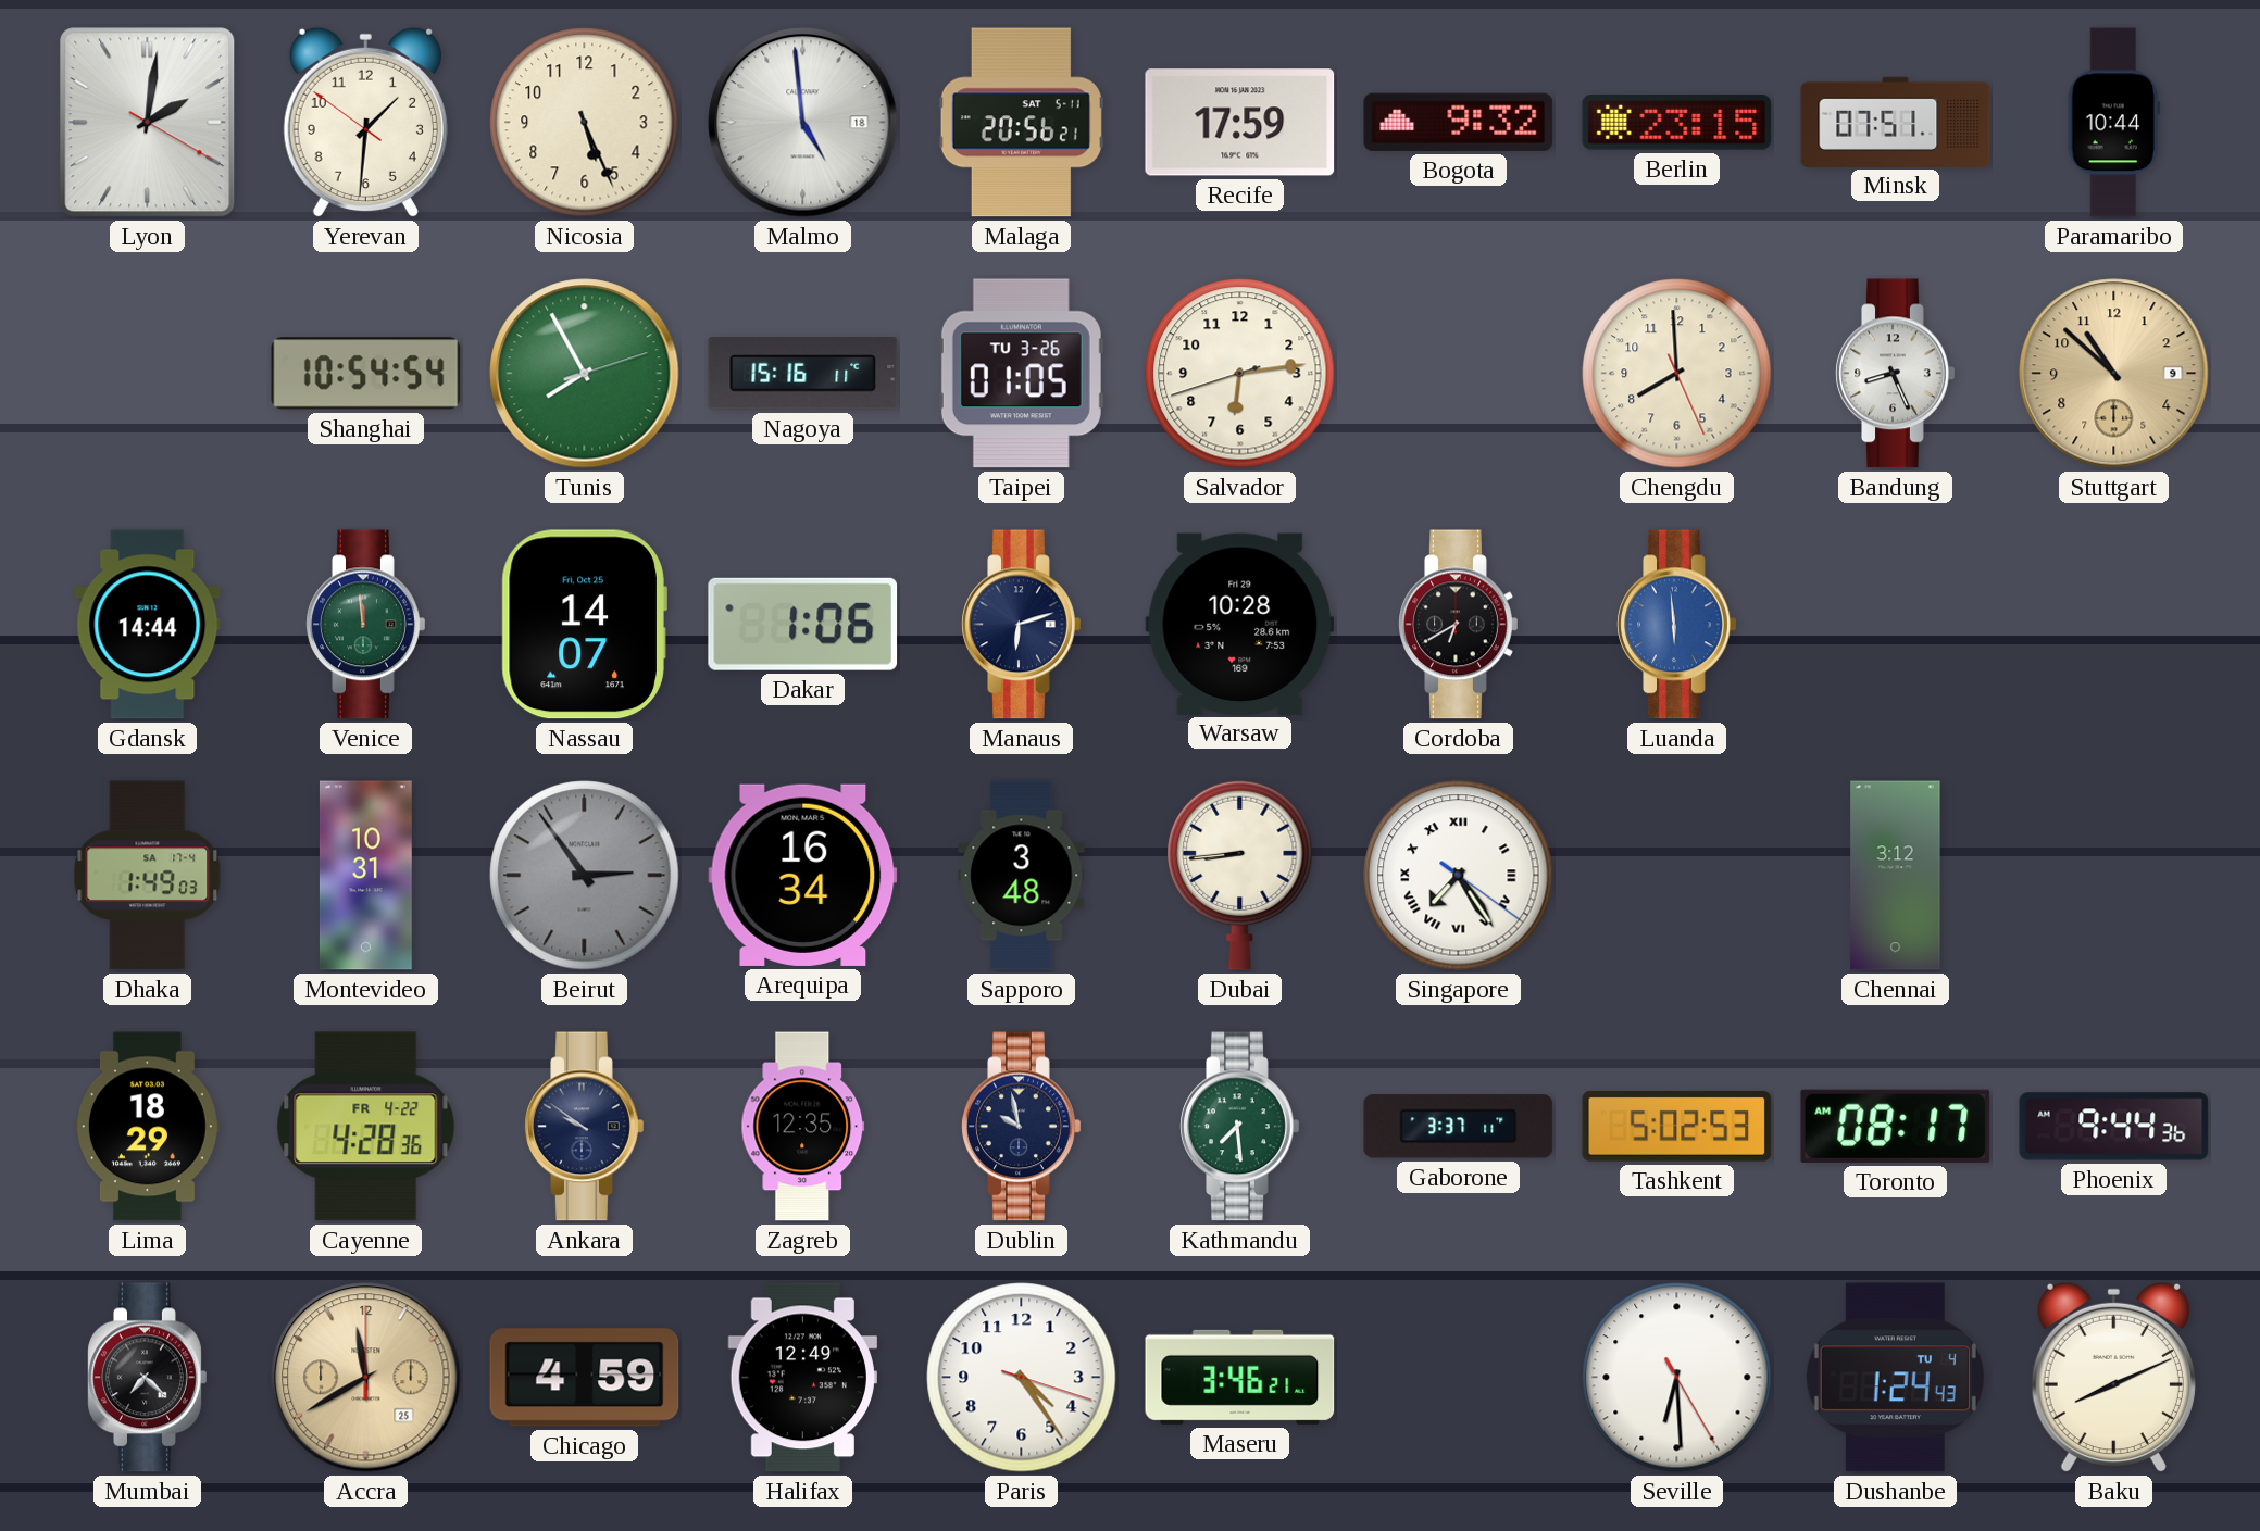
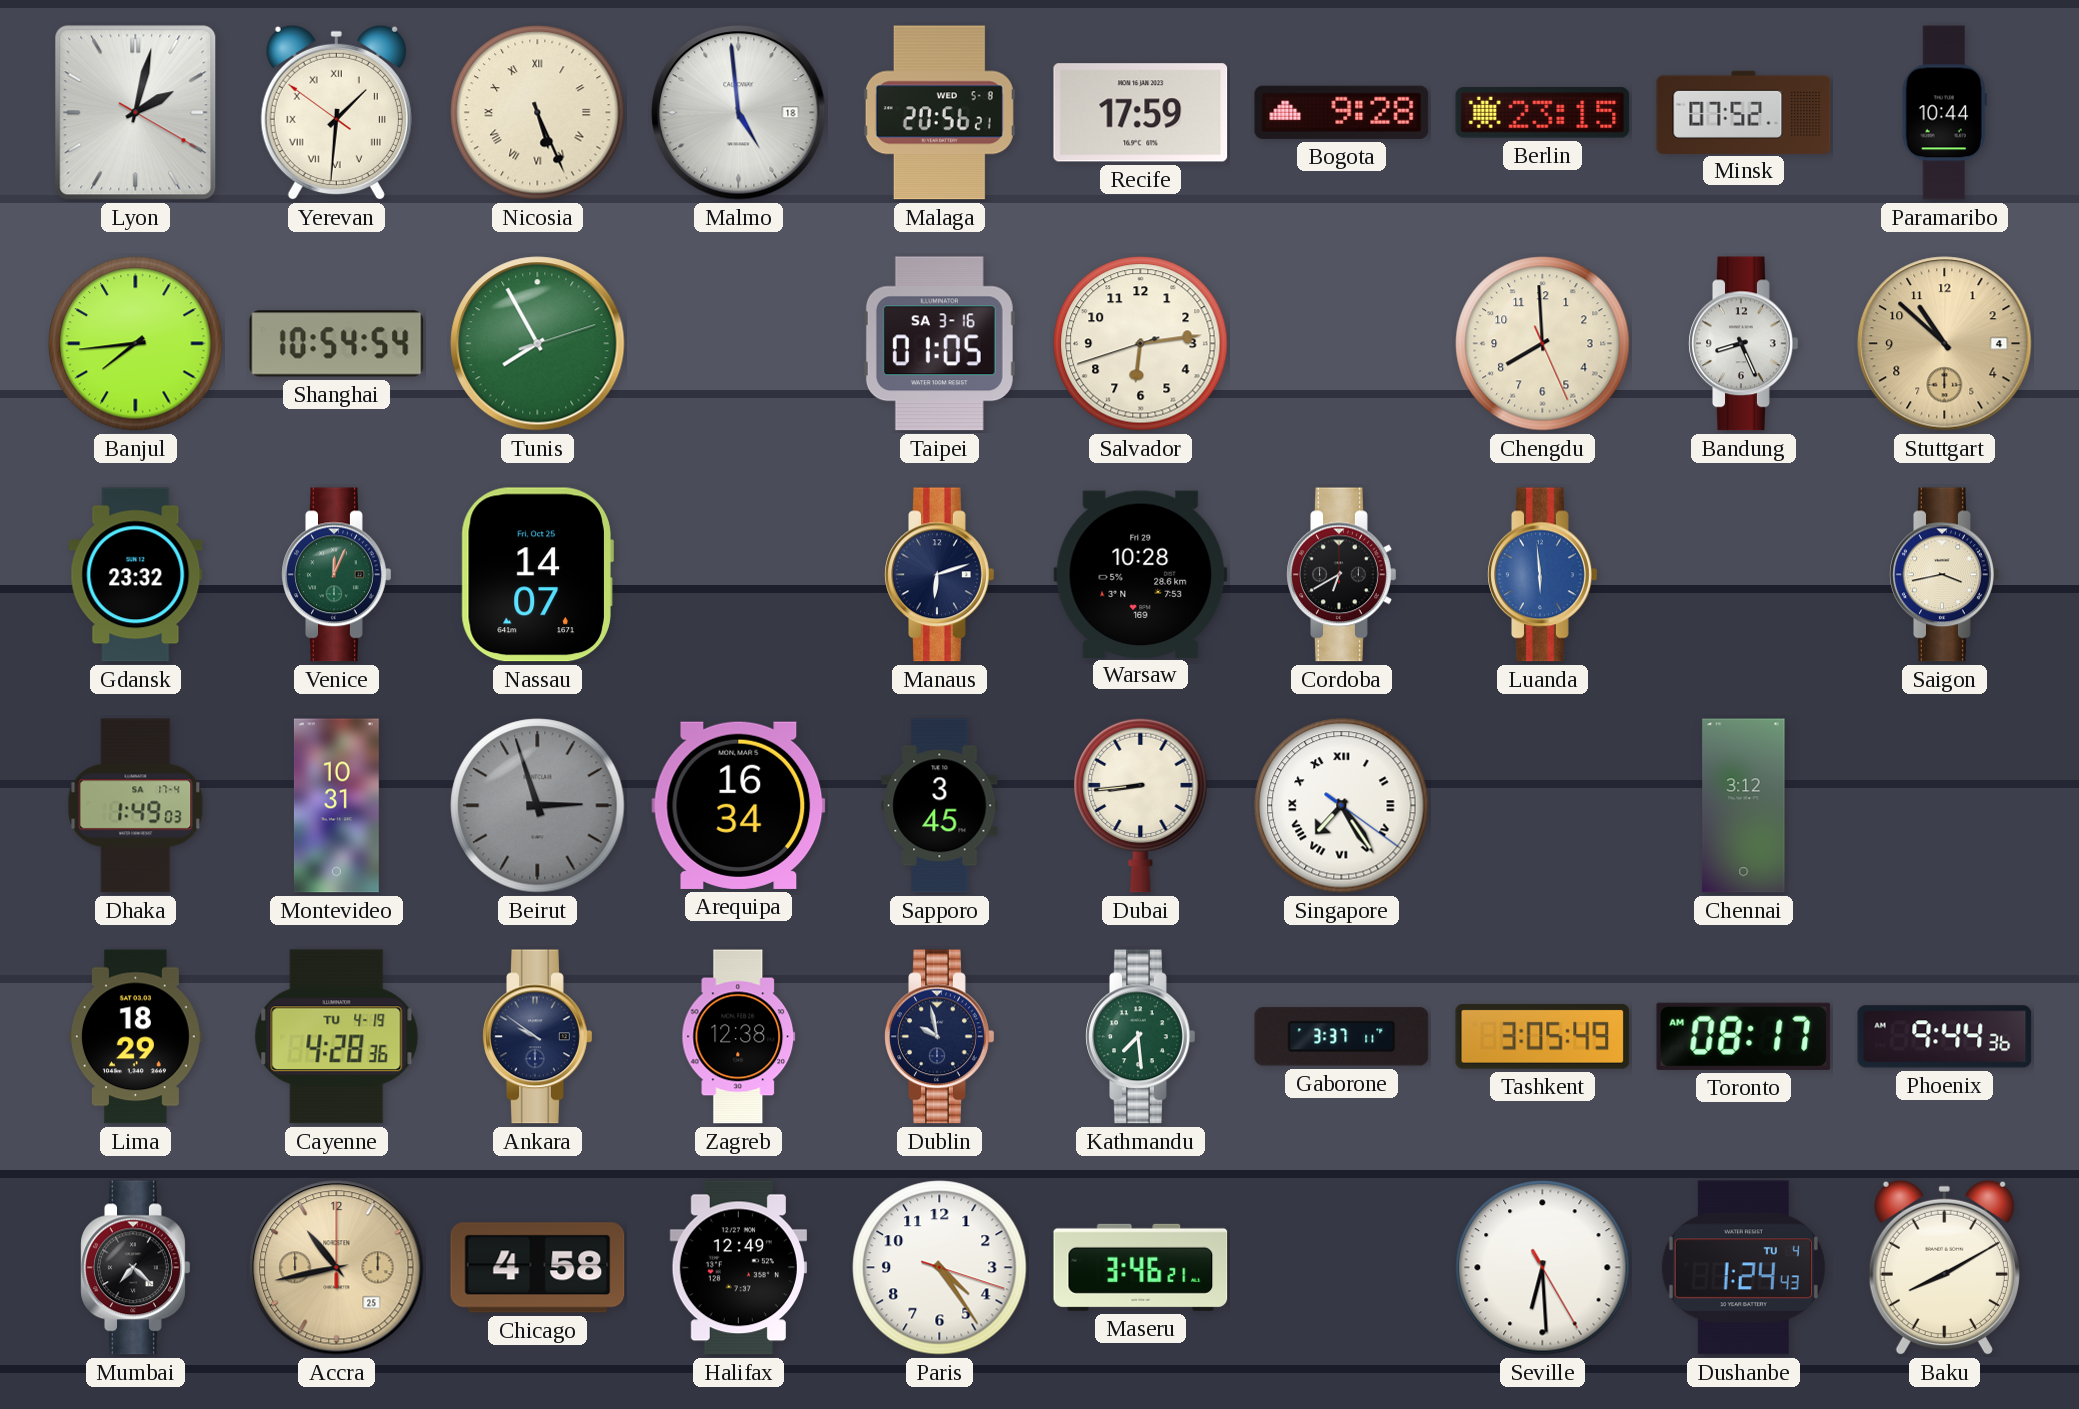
Lyon: 2:01 -> 2:02 (136, 113)
Yerevan numerals: Arabic -> Roman (336, 113)
Nicosia numerals: Arabic -> Roman (538, 113)
Malaga date: SAT 5-11 -> WED 5-8 (939, 113)
Bogota: 9:32 -> 9:28 (1342, 112)
Minsk: 07:51 -> 07:52 (1744, 112)
Banjul: none -> 7:44 (136, 344)
Nagoya: 15:16 -> none (803, 374)
Taipei date: TU 3-26 -> SA 3-16 (939, 344)
Stuttgart date: 9 -> 4 (1945, 344)
Gdansk: 14:44 -> 23:32 (136, 575)
Venice: 11:59 -> 12:04 (337, 575)
Dakar: 1:06 -> none (803, 624)
Saigon: none -> 3:43 (1945, 575)
Beirut: 2:54 -> 2:57 (538, 806)
Sapporo: 3:48 -> 3:45 (940, 806)
Cayenne date: FR 4-22 -> TU 4-19 (337, 1037)
Zagreb: 12:35 -> 12:38 (739, 1037)
Tashkent: 5:02 -> 3:05 (1543, 1037)
Accra: 11:40 -> 10:43 (337, 1268)
Chicago: 4:59 -> 4:58 (538, 1268)
Baku: 8:11 -> 8:10 (1944, 1268)
